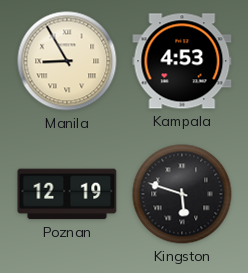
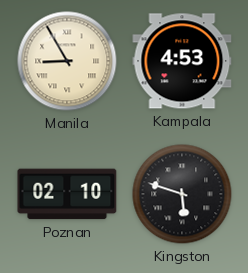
Poznan: 12:19 -> 02:10 (67, 194)
